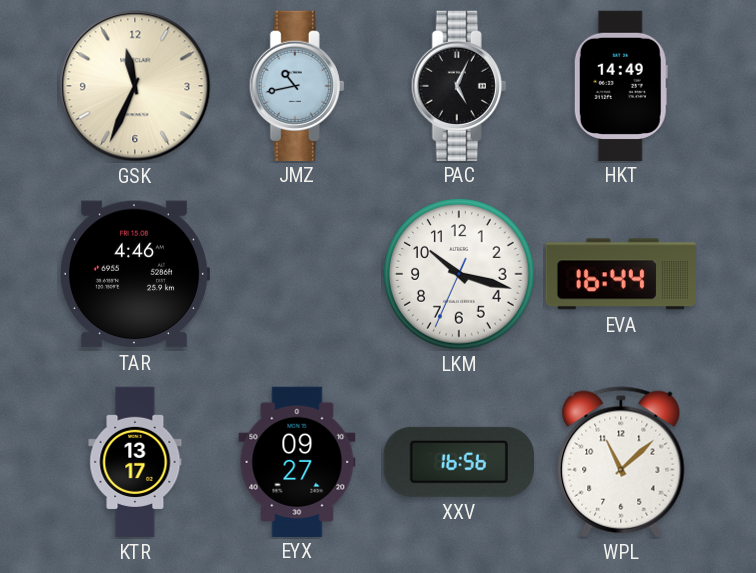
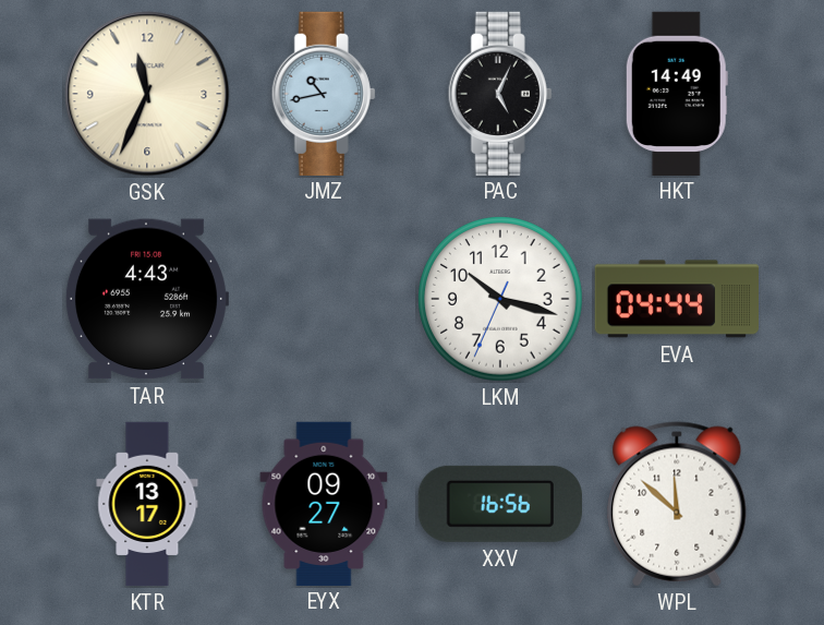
TAR: 4:46 -> 4:43 (146, 299)
EVA: 16:44 -> 04:44 (676, 299)
WPL: 11:08 -> 11:52 (677, 504)
